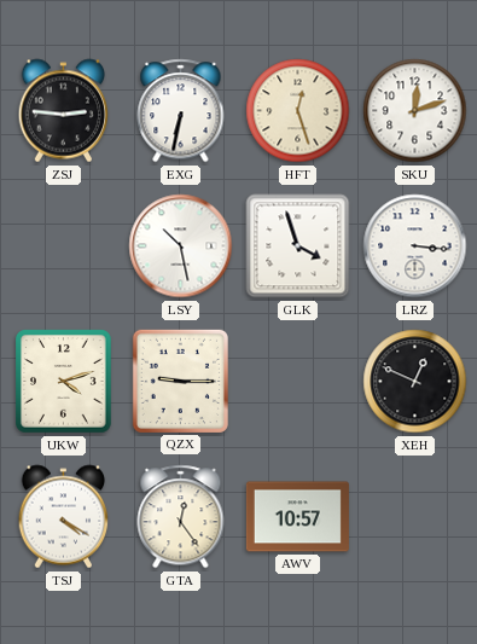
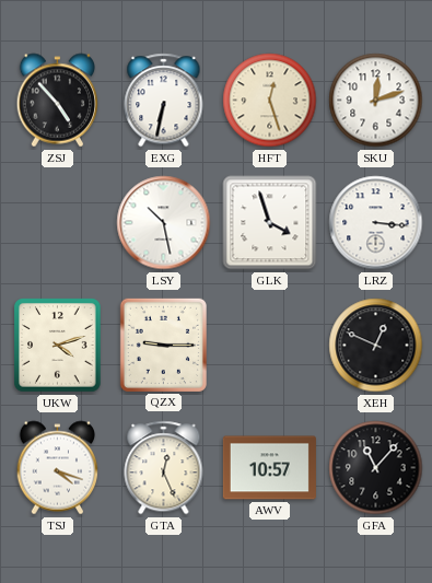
ZSJ: 2:46 -> 4:53 (58, 101)
TSJ: 4:20 -> 4:18 (58, 468)
GTA: 12:24 -> 12:26 (164, 468)
GFA: none -> 11:07 (376, 468)
